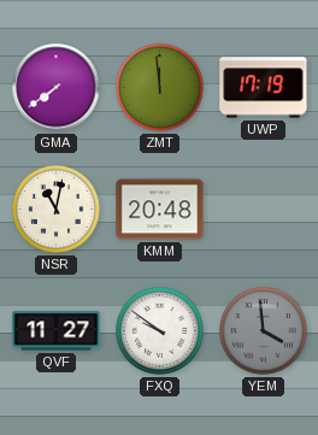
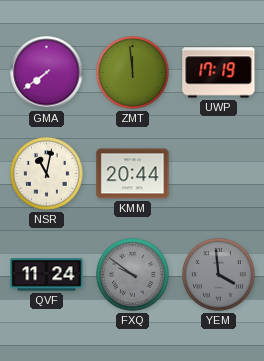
KMM: 20:48 -> 20:44 (133, 174)
QVF: 11:27 -> 11:24 (47, 275)
FXQ dial: white -> grey (133, 275)
